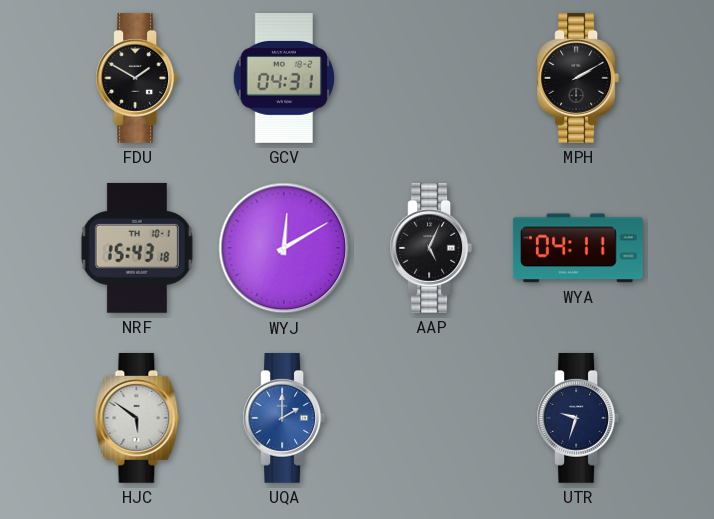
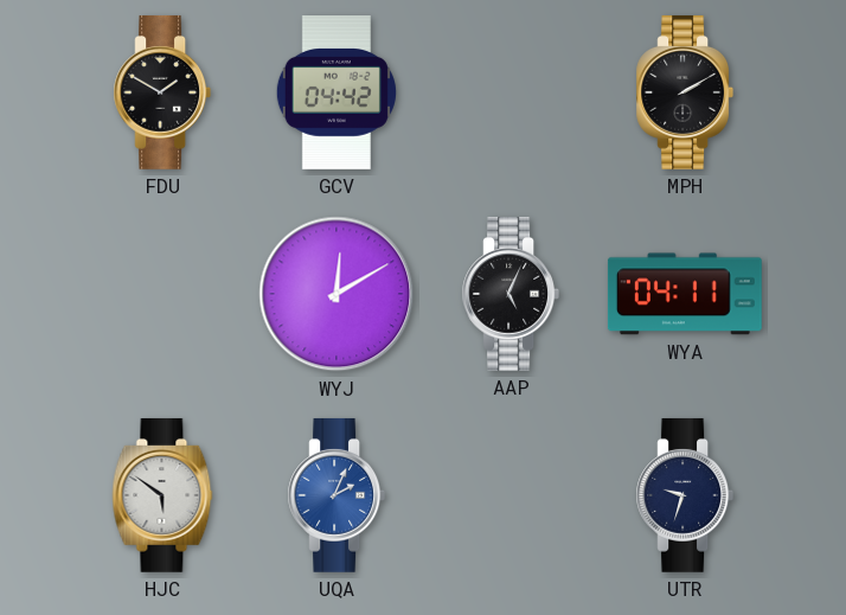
GCV: 04:31 -> 04:42 (337, 94)
NRF: 15:43 -> none (137, 248)
UQA: 2:00 -> 2:04 (337, 495)
